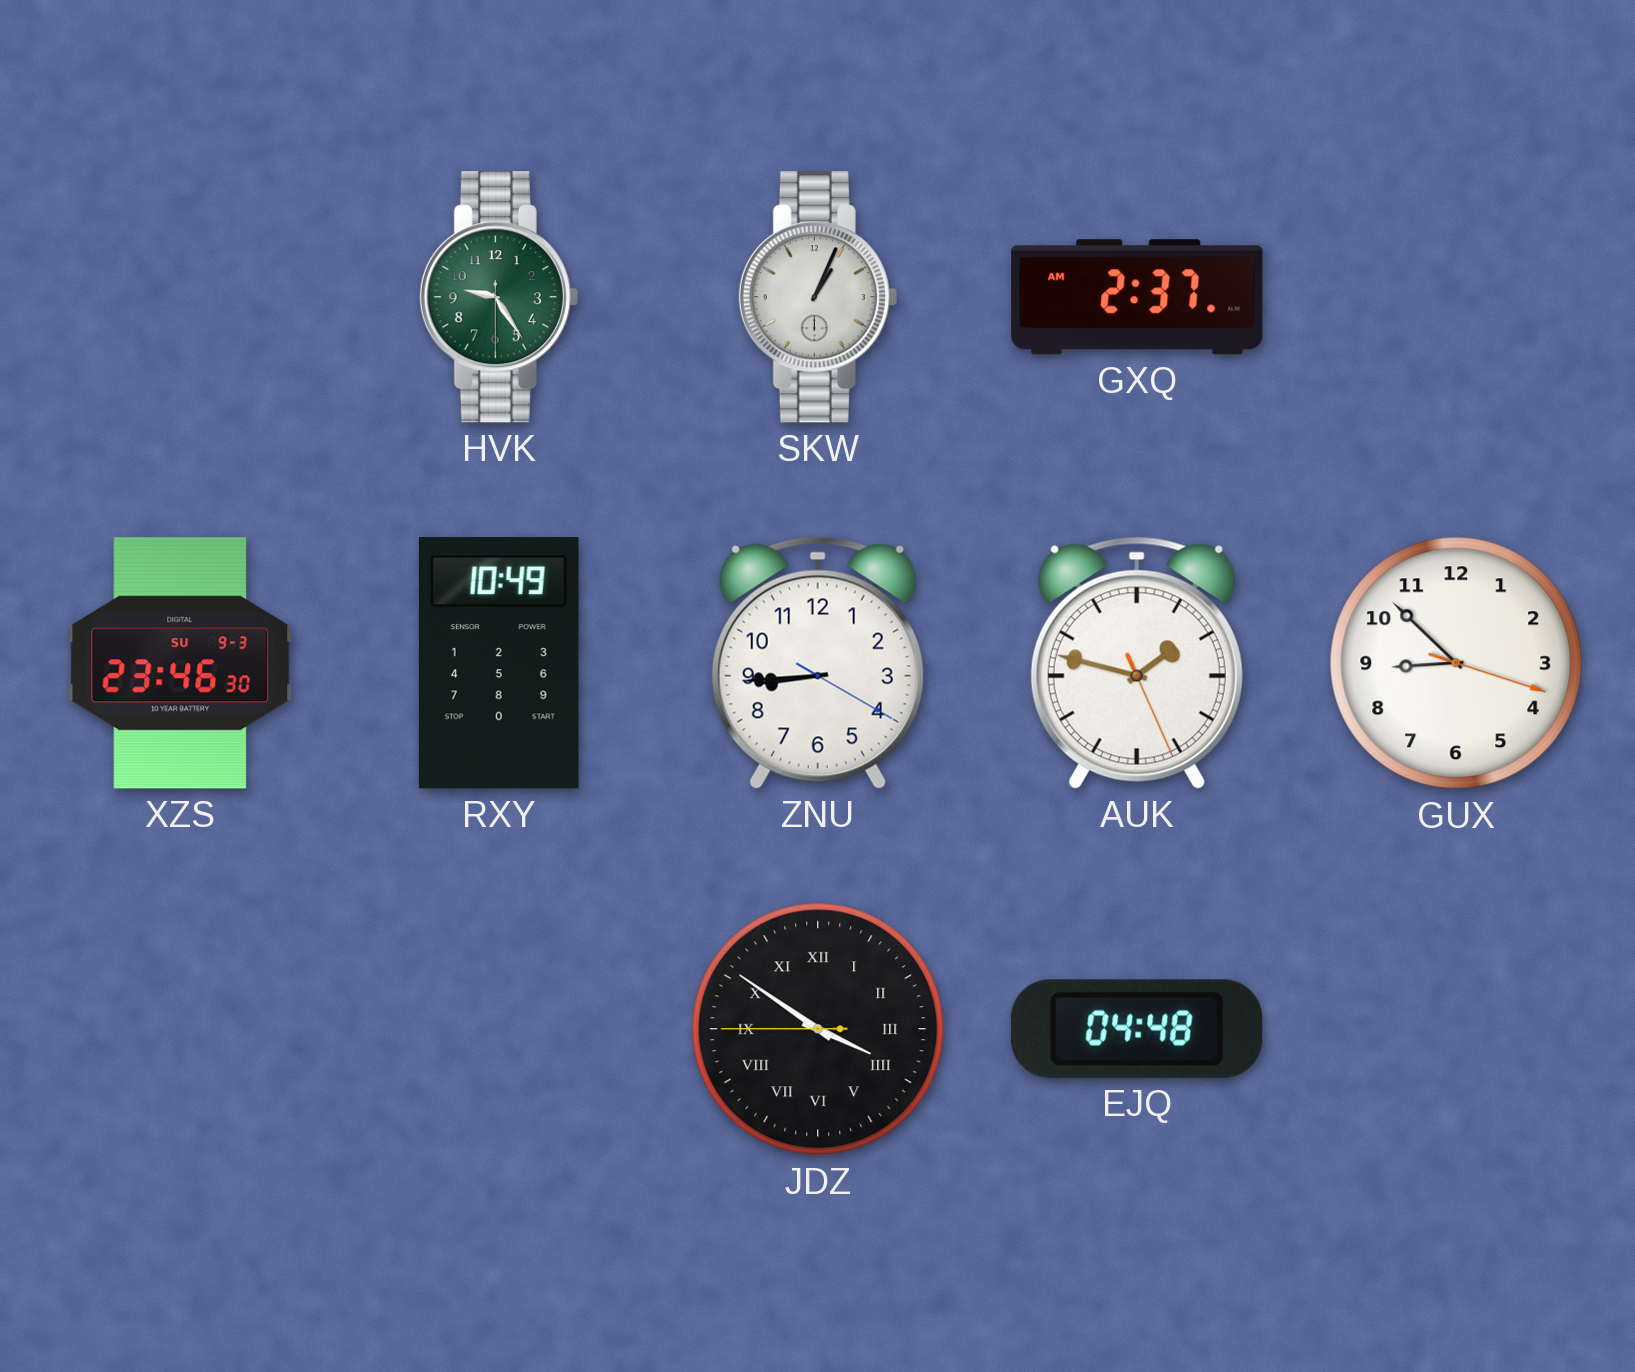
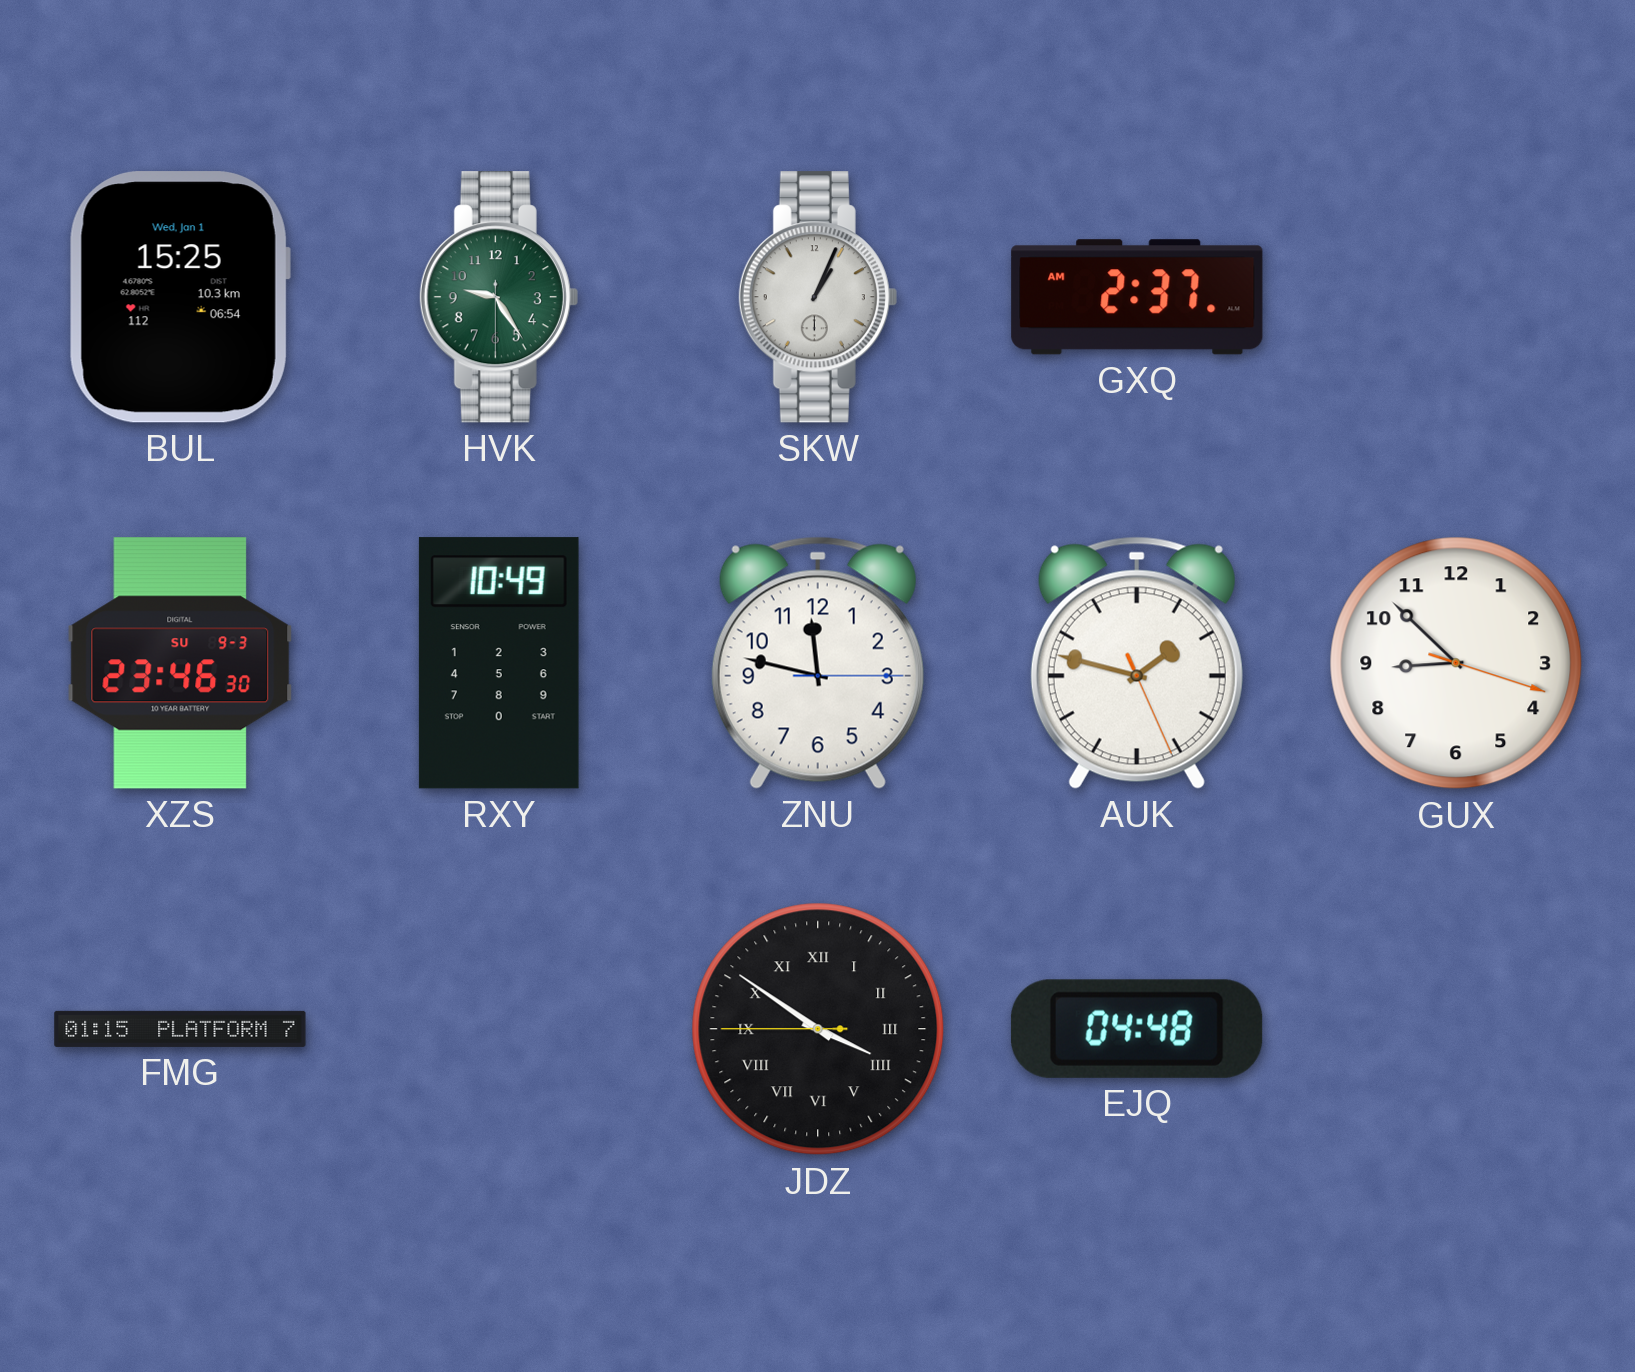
BUL: none -> 15:25 (180, 297)
ZNU: 8:44 -> 11:47 (818, 663)
FMG: none -> 01:15 (180, 1029)
